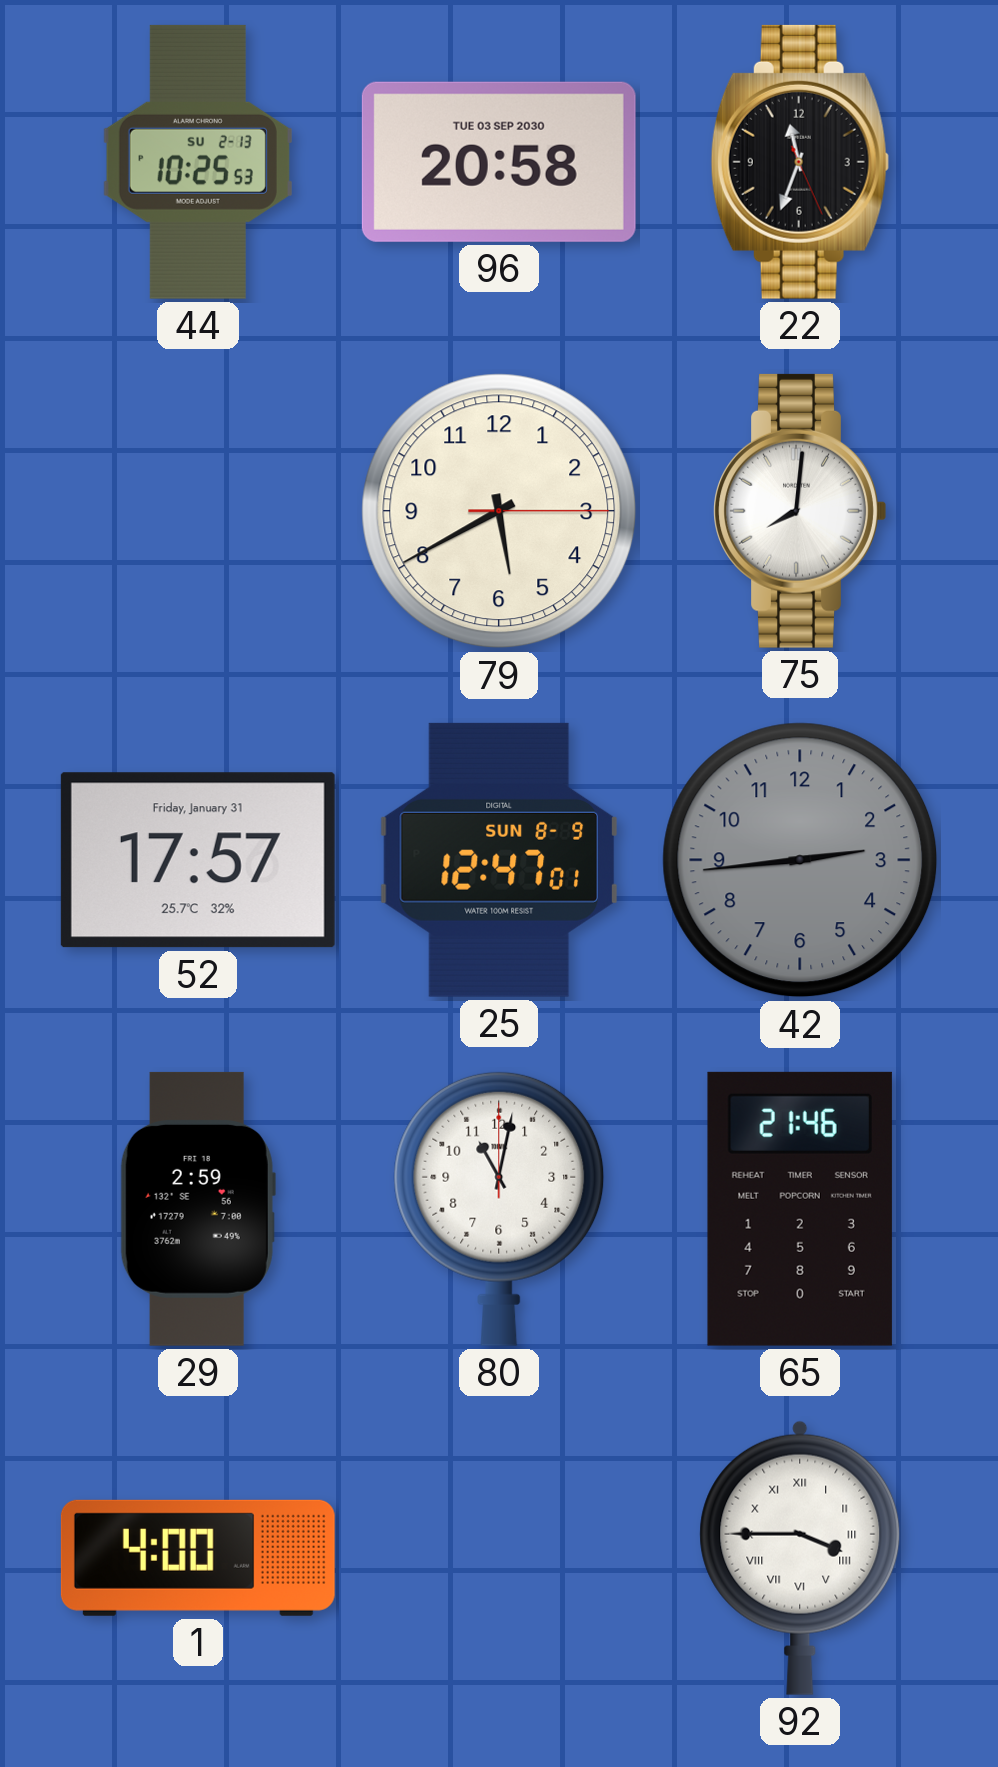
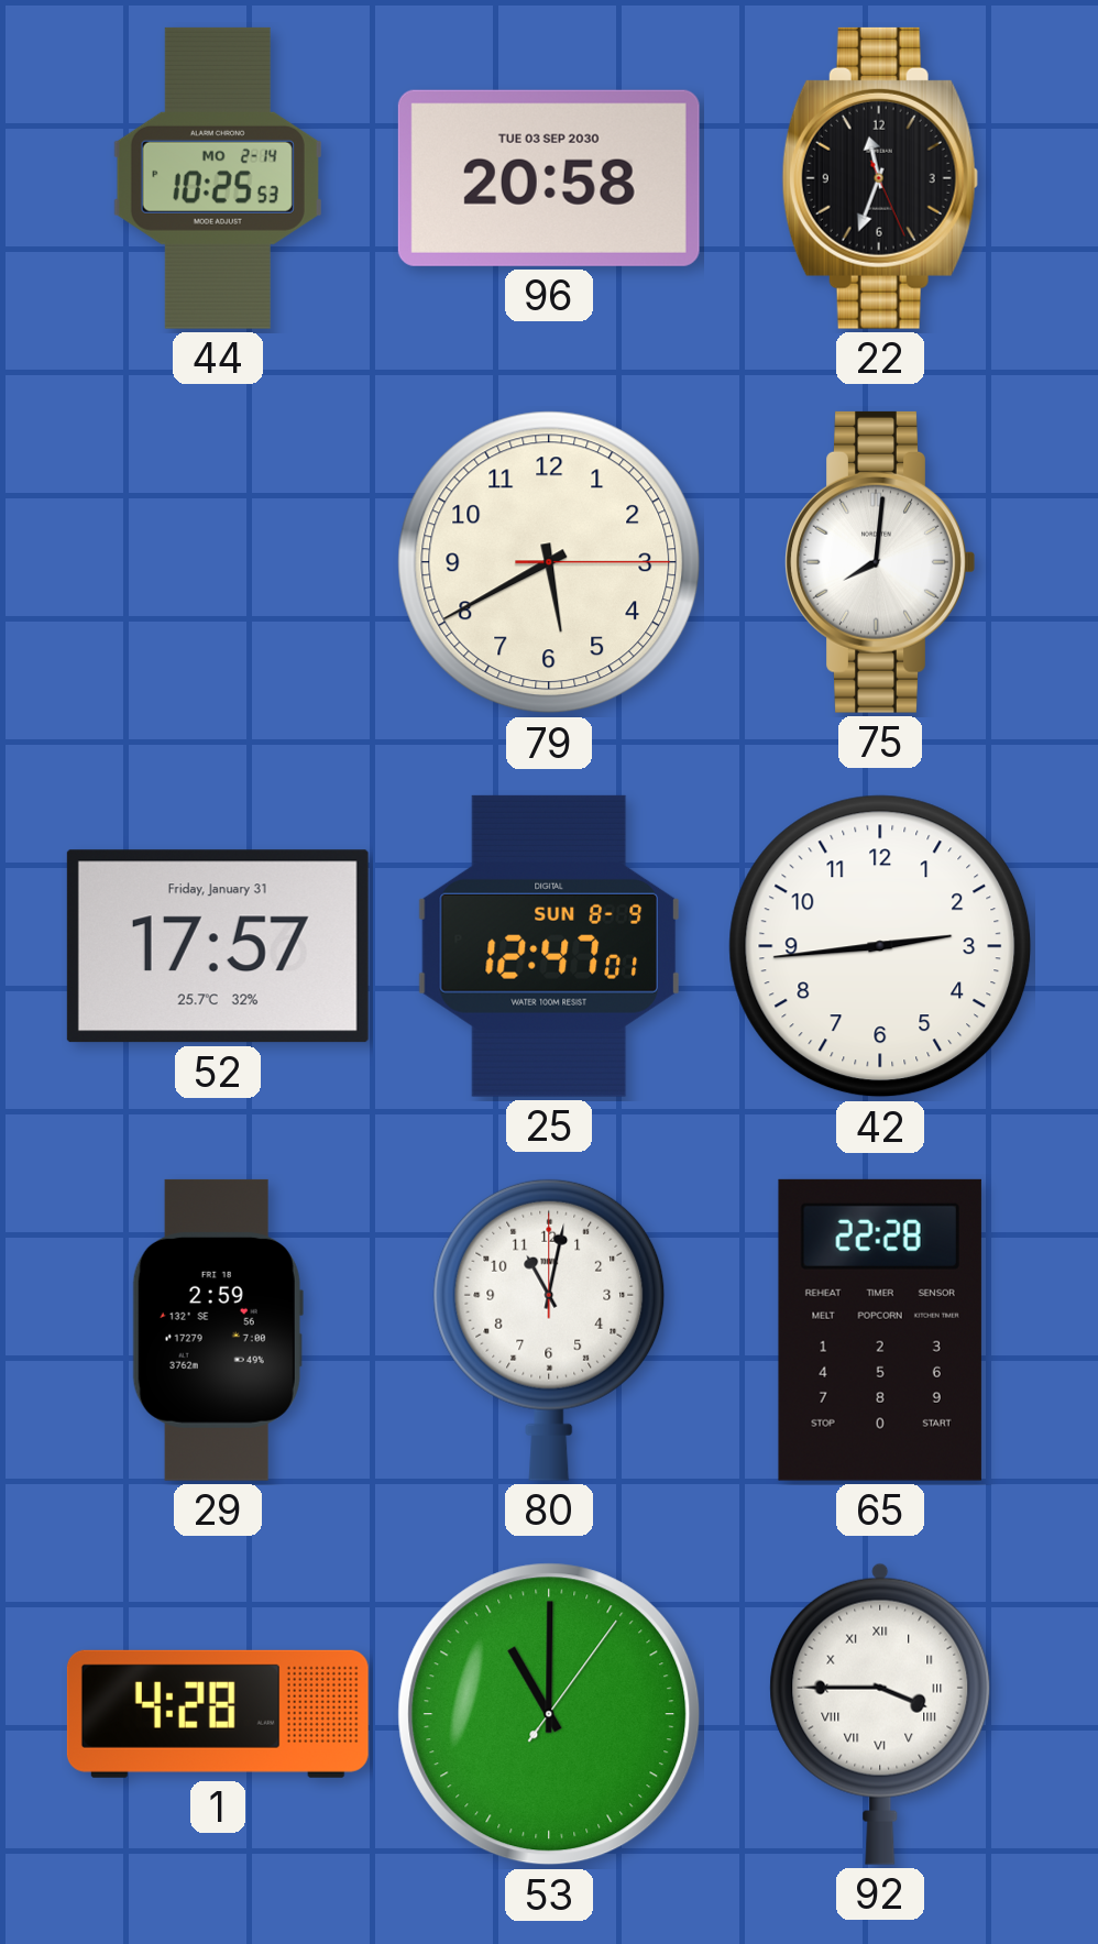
44 date: SU 2-13 -> MO 2-14 (218, 178)
42 dial: grey -> white (880, 946)
65: 21:46 -> 22:28 (880, 1330)
1: 4:00 -> 4:28 (218, 1714)
53: none -> 11:00 (549, 1714)
